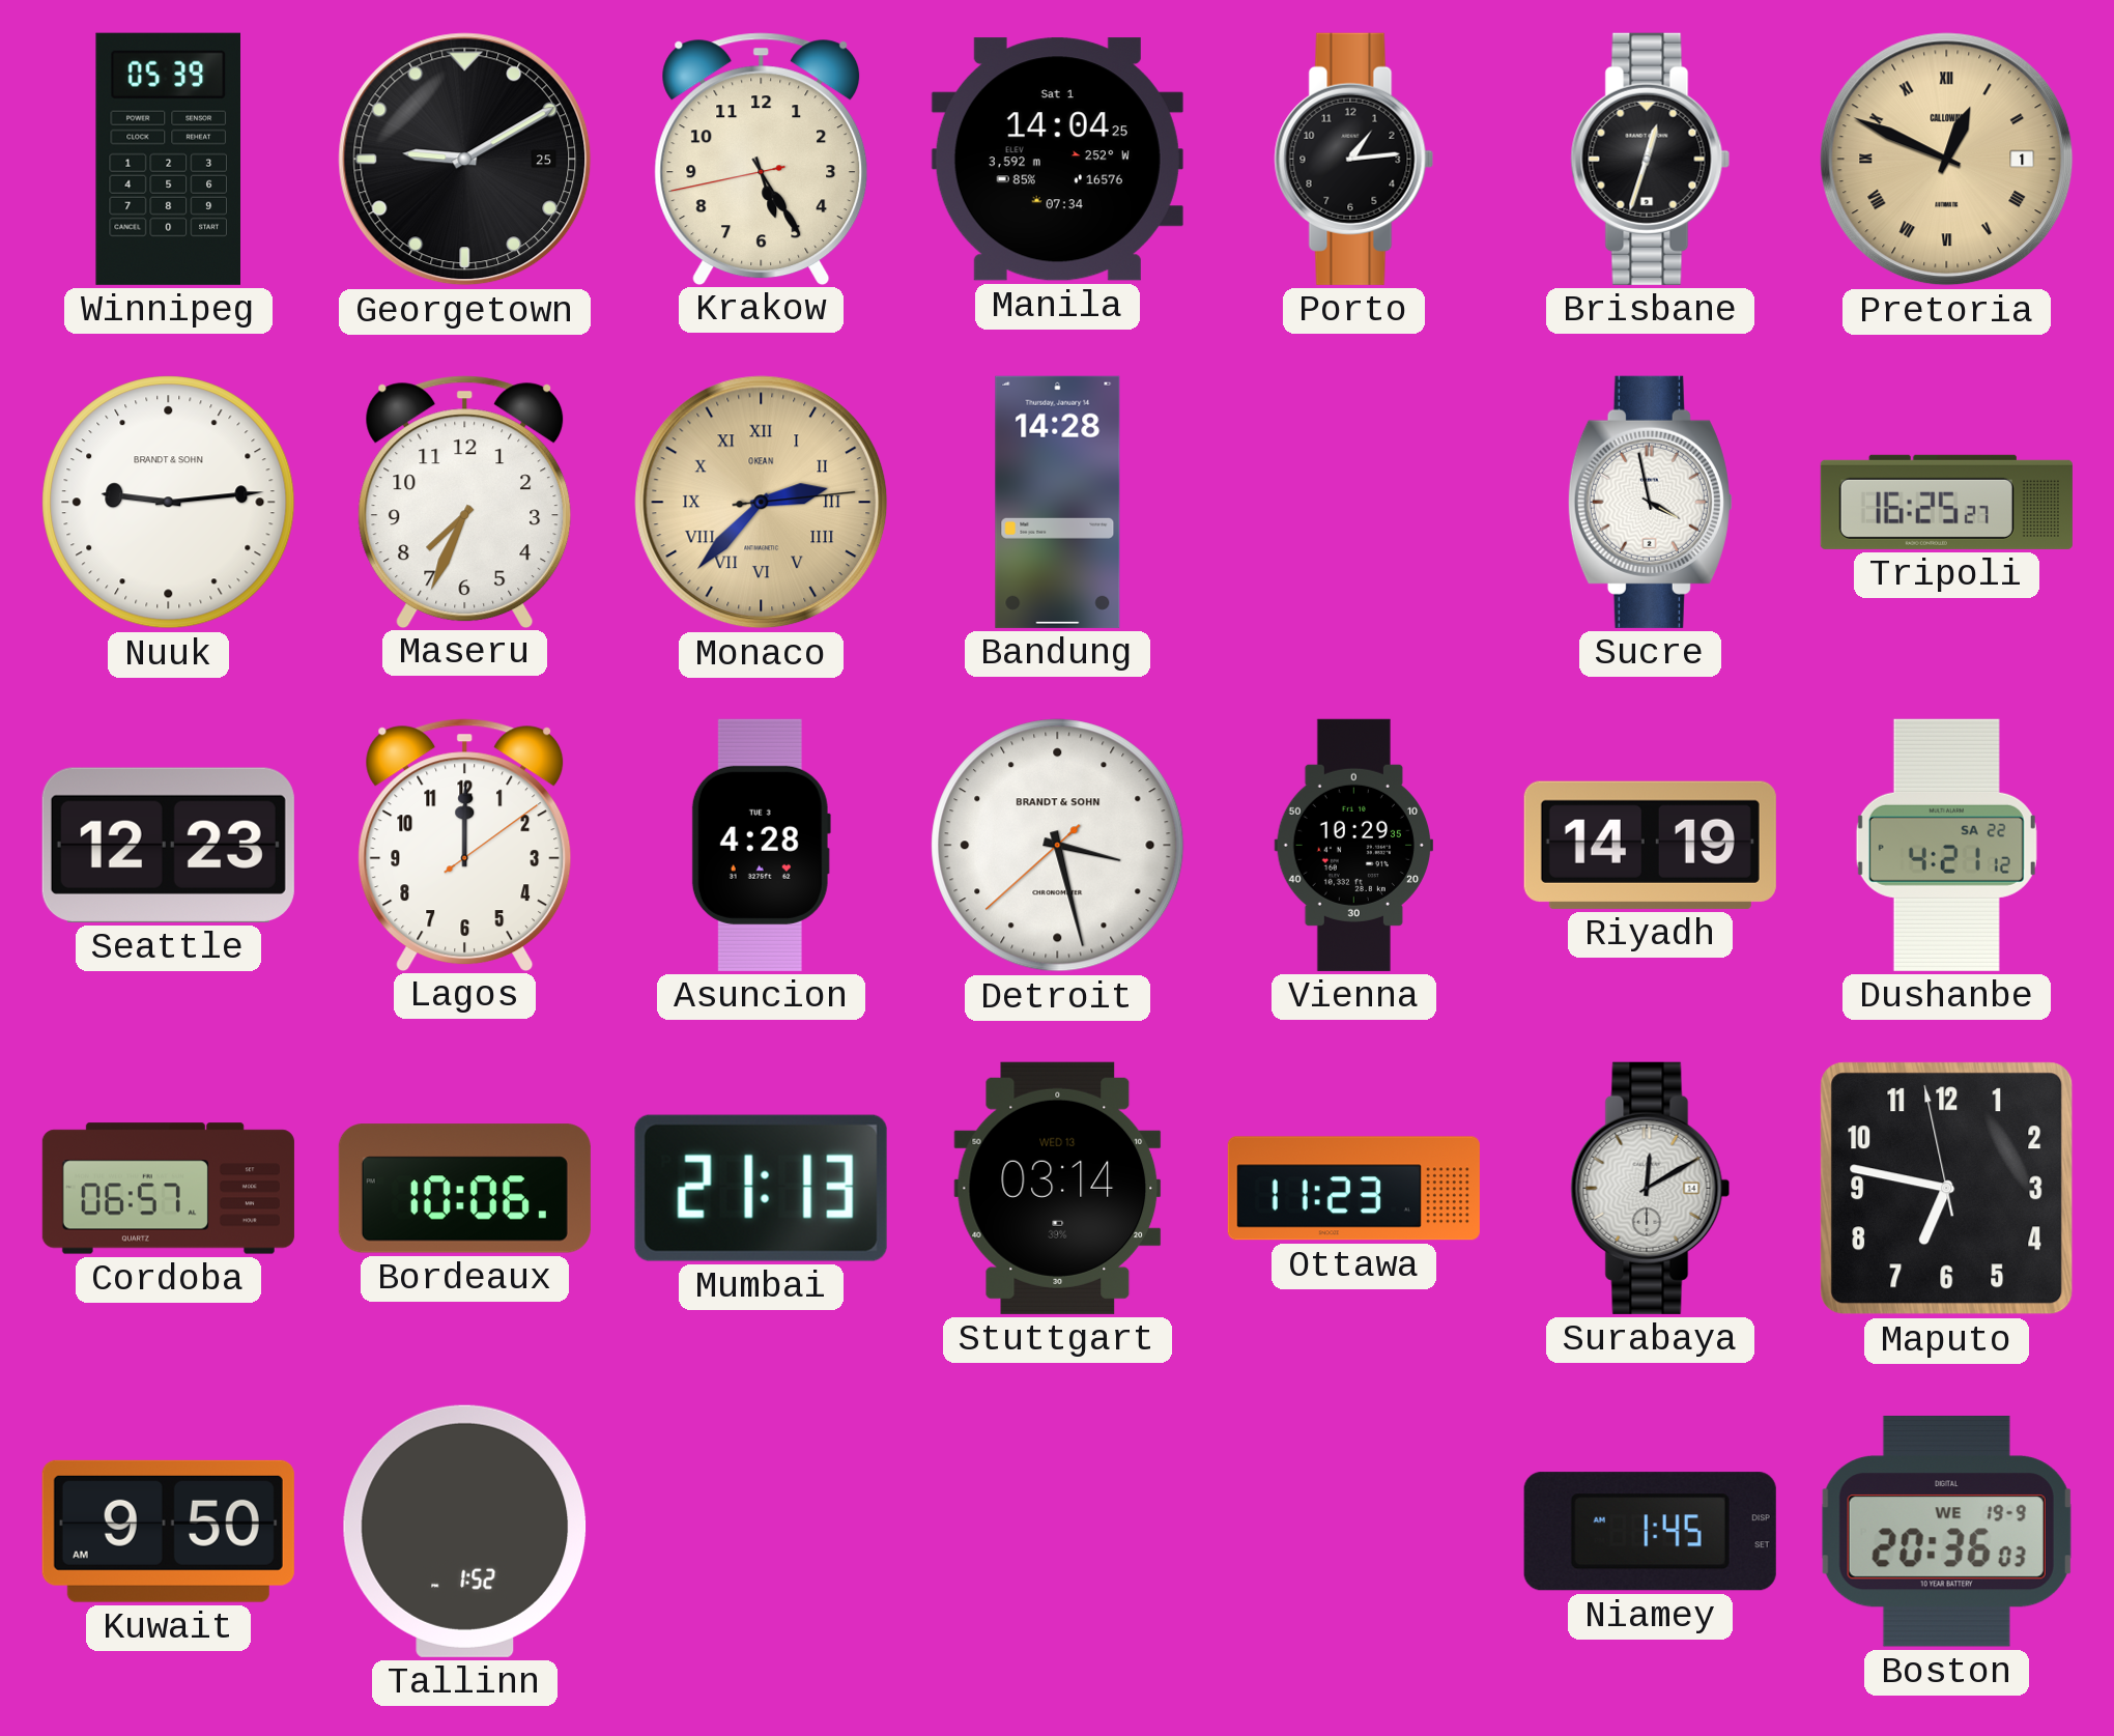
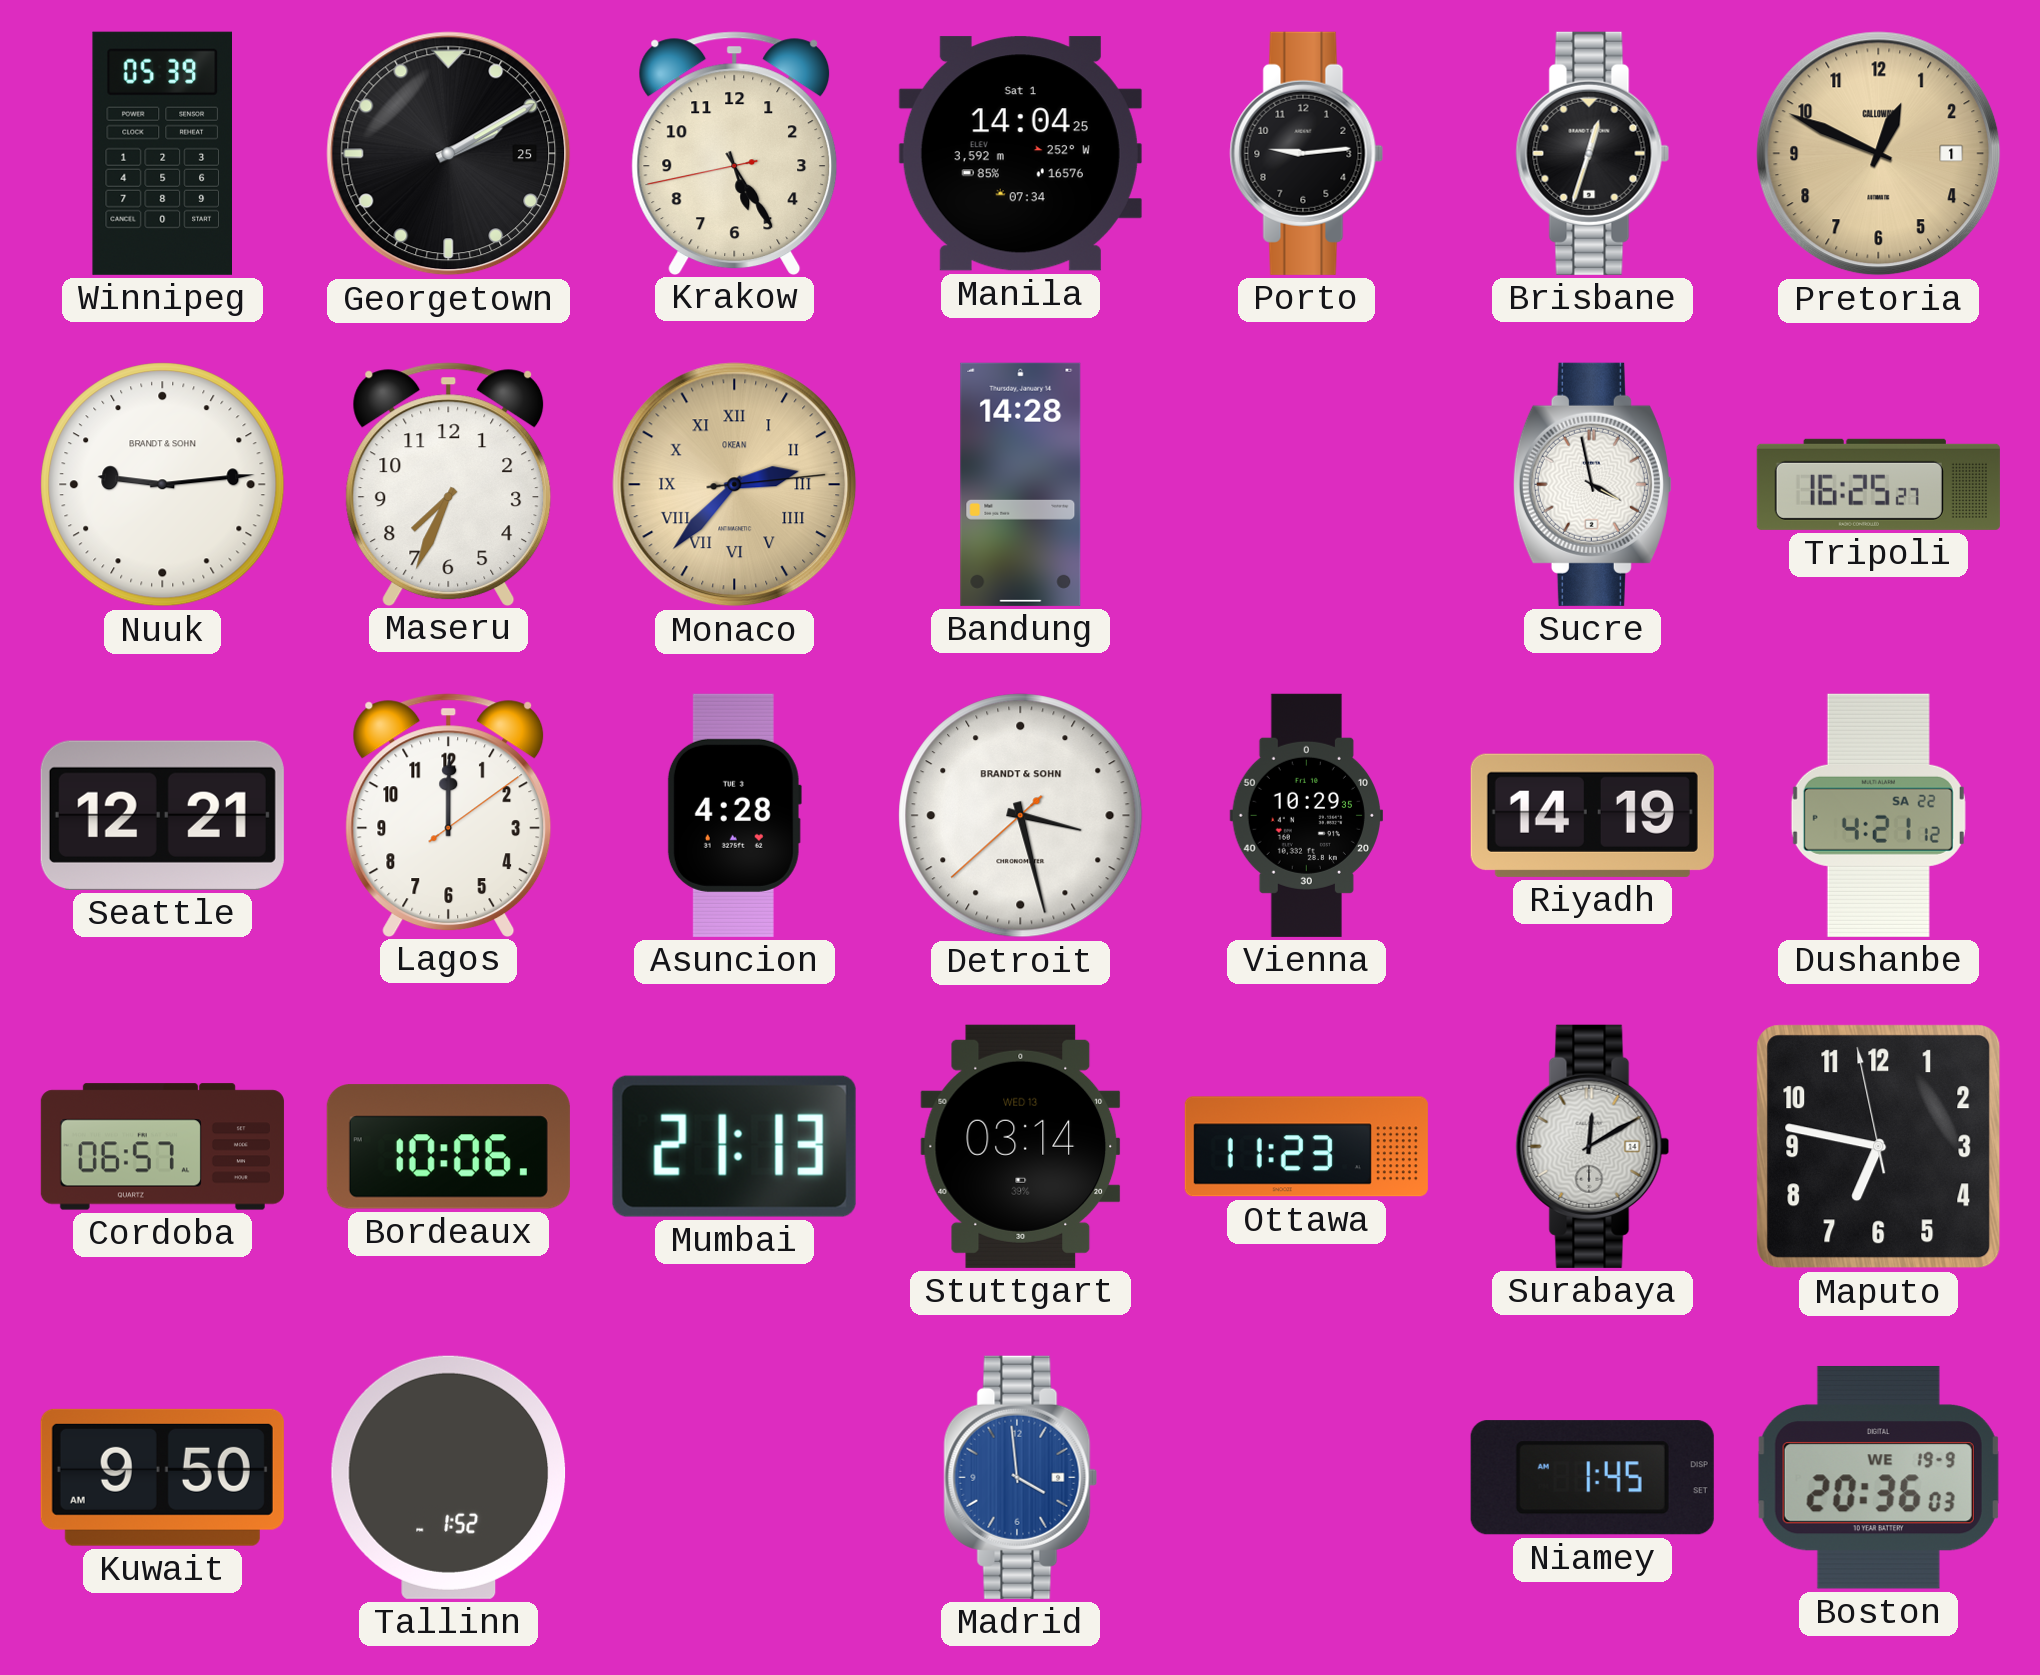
Georgetown: 9:10 -> 2:10 (449, 154)
Porto: 1:14 -> 9:14 (1307, 153)
Pretoria numerals: Roman -> Arabic (1879, 154)
Seattle: 12:23 -> 12:21 (162, 815)
Madrid: none -> 3:59 (1021, 1477)
